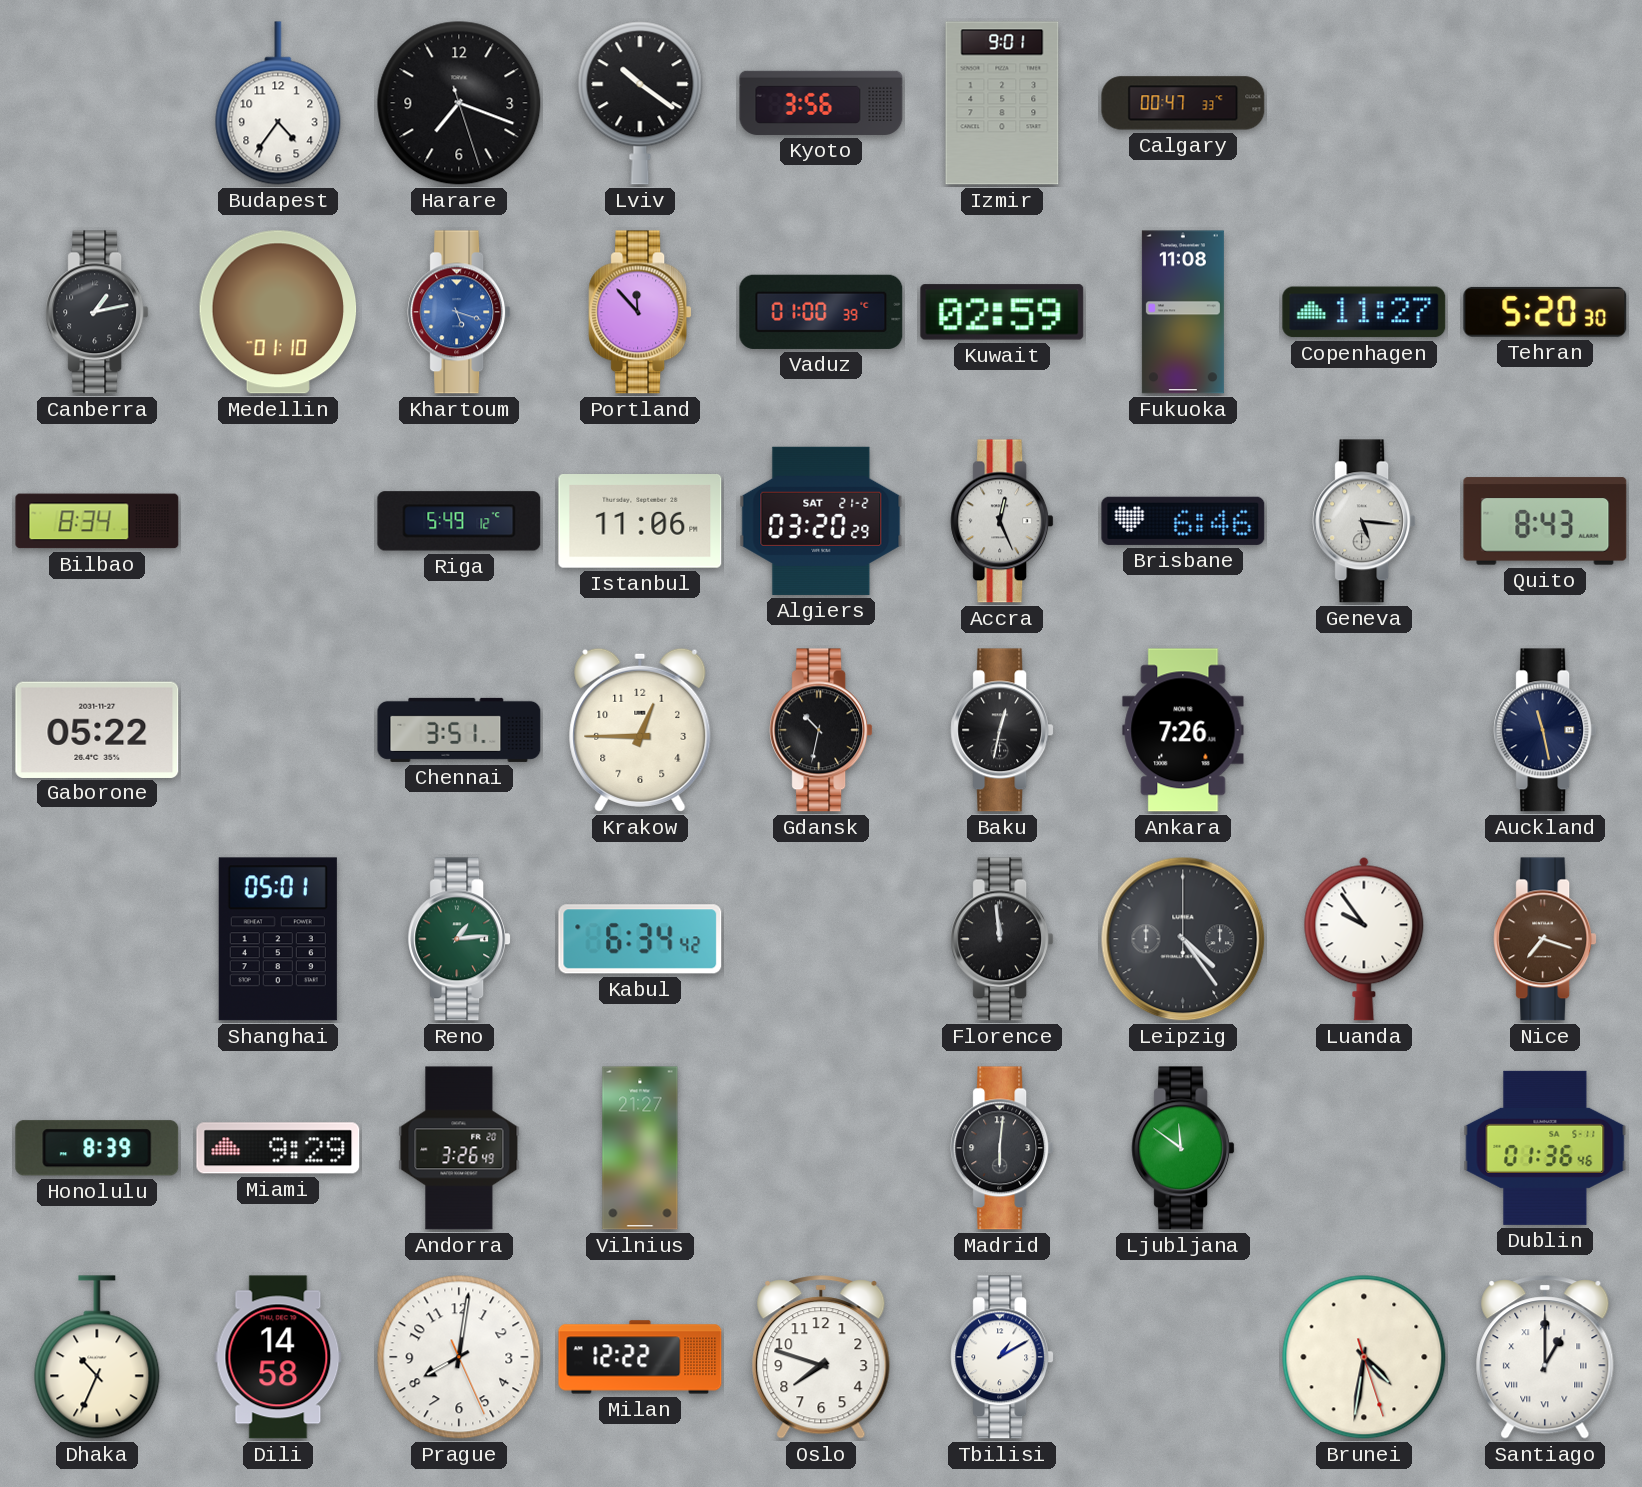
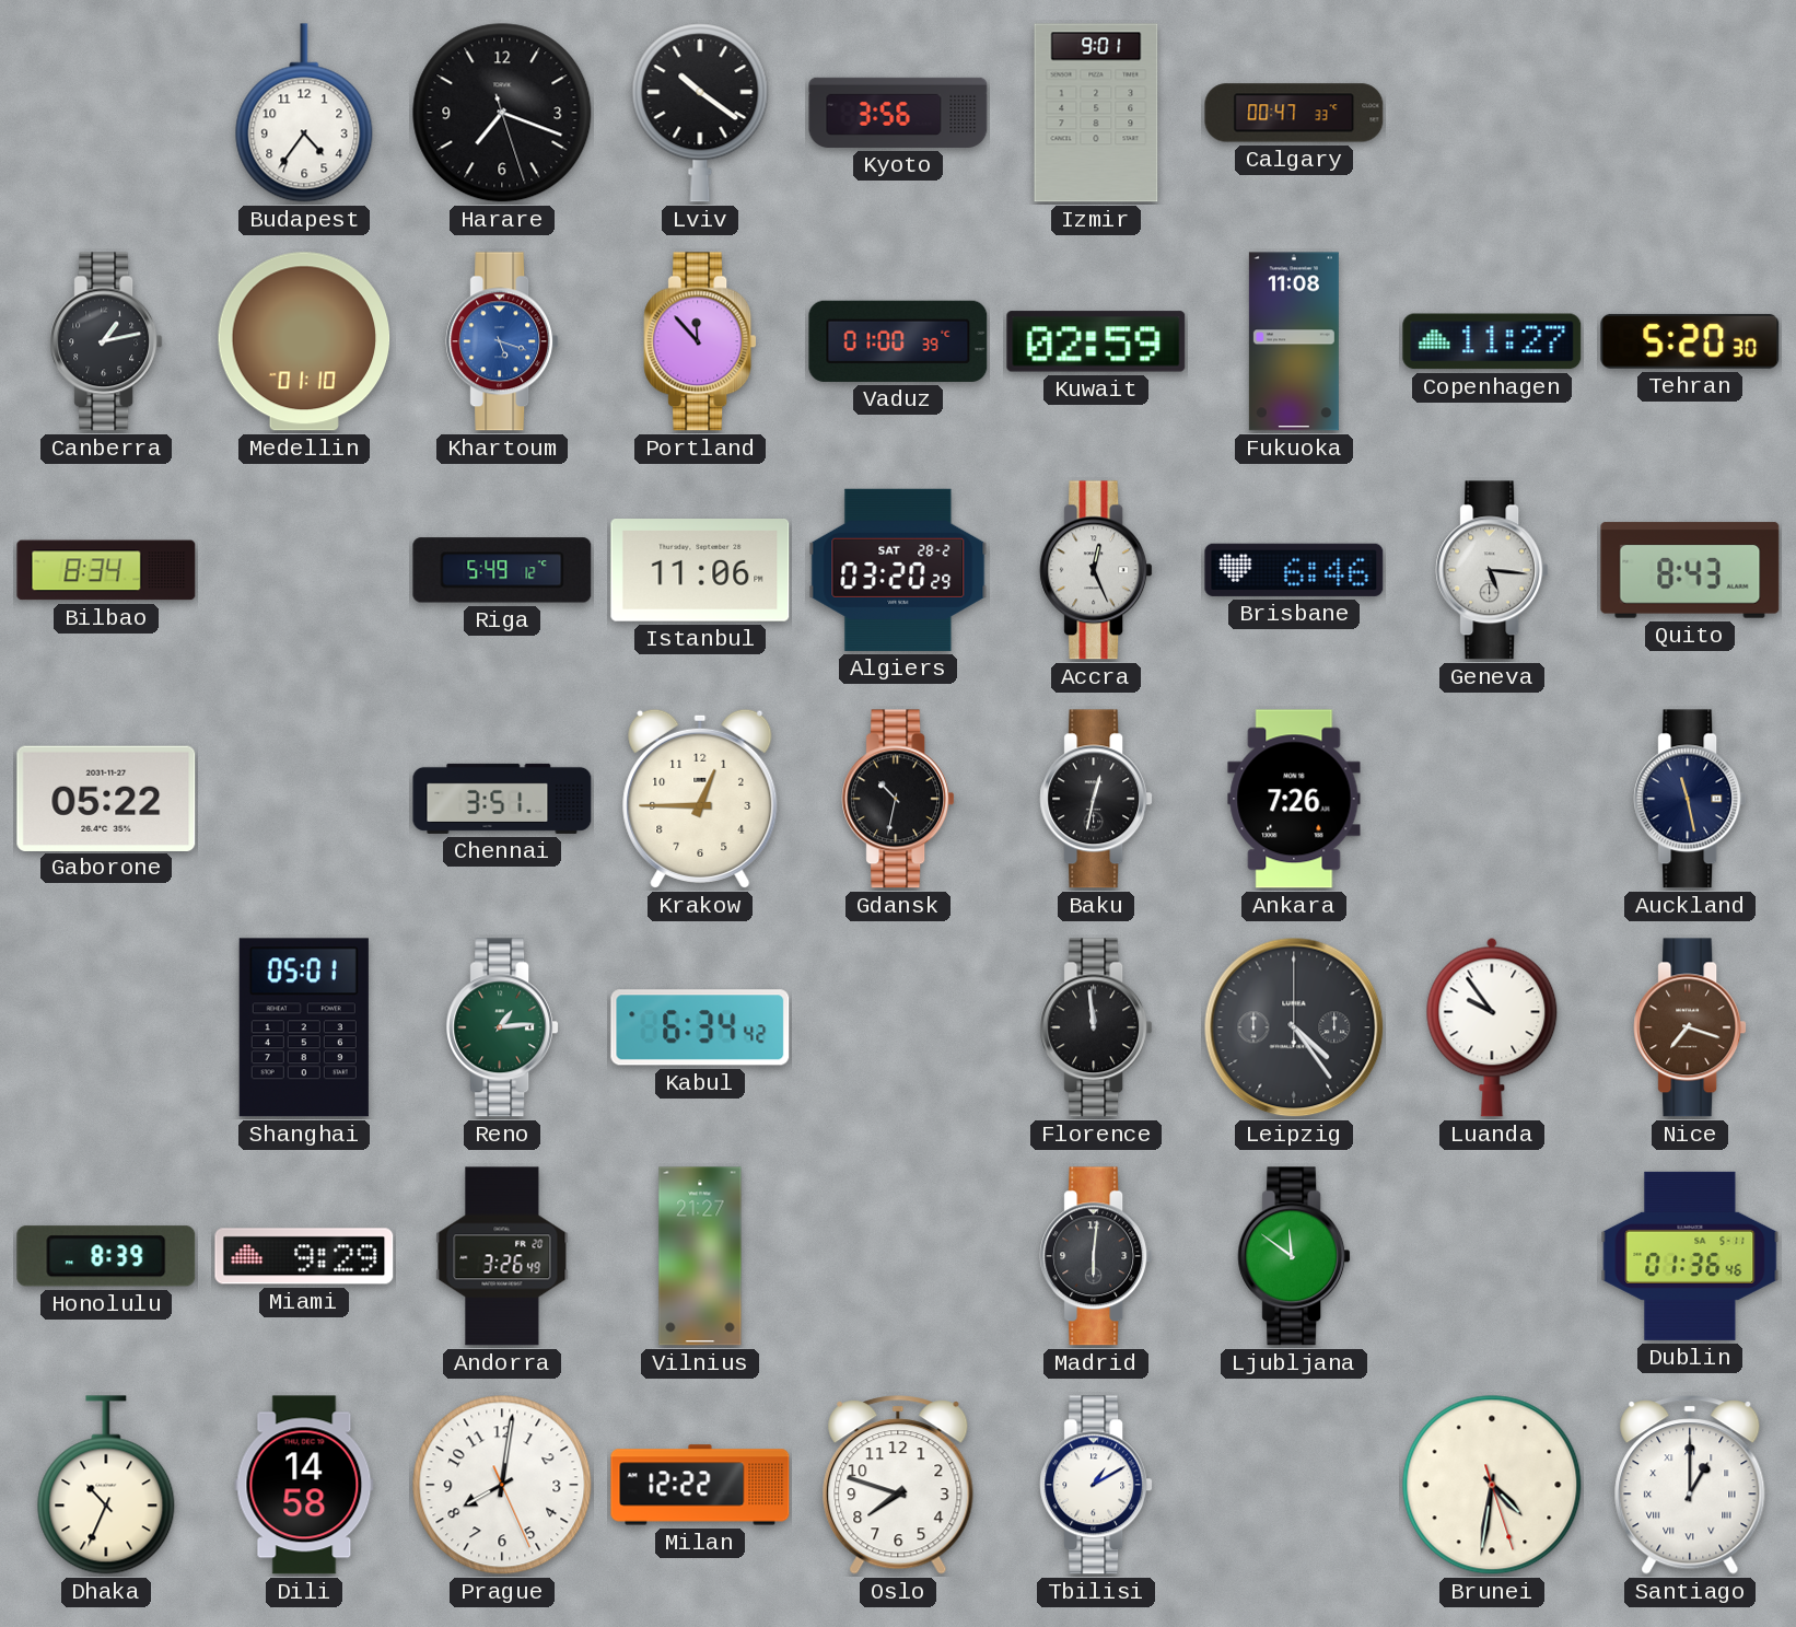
Algiers date: SAT 21-2 -> SAT 28-2 (898, 570)
